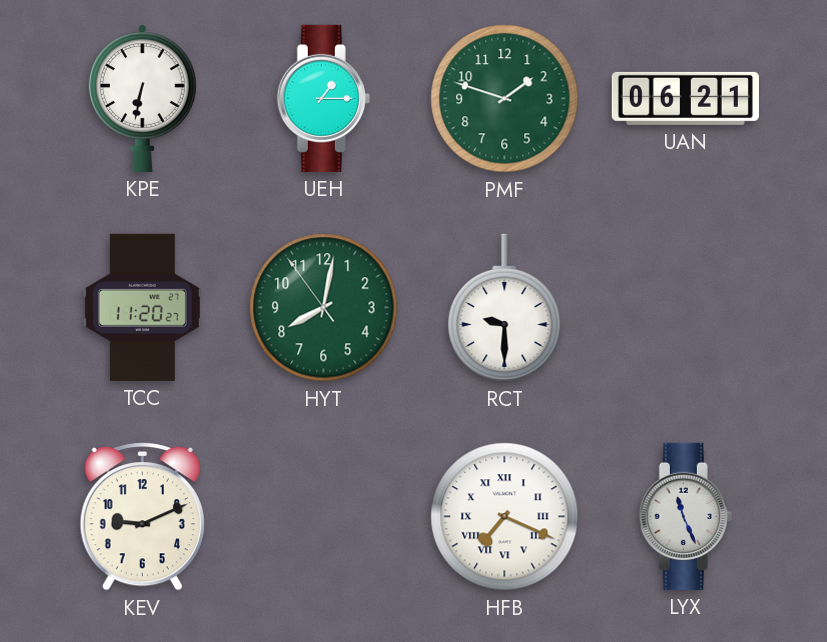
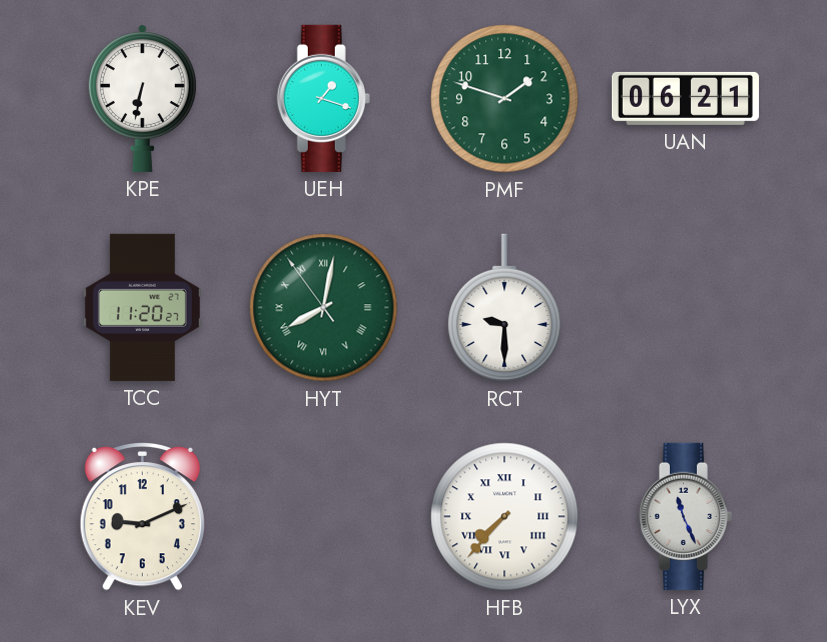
UEH: 1:15 -> 1:18 (323, 98)
HYT numerals: Arabic -> Roman (324, 308)
HFB: 7:19 -> 7:37 (505, 517)
